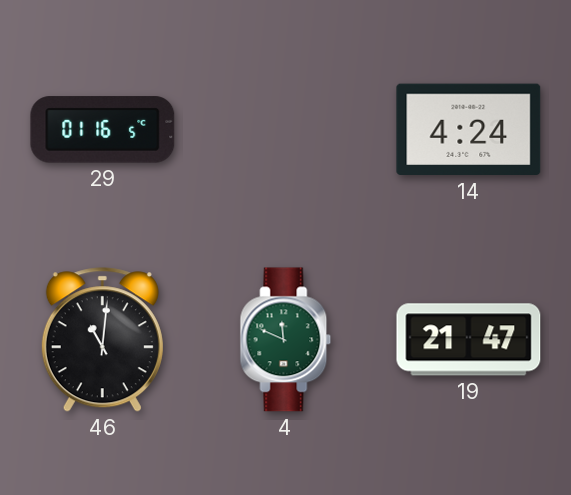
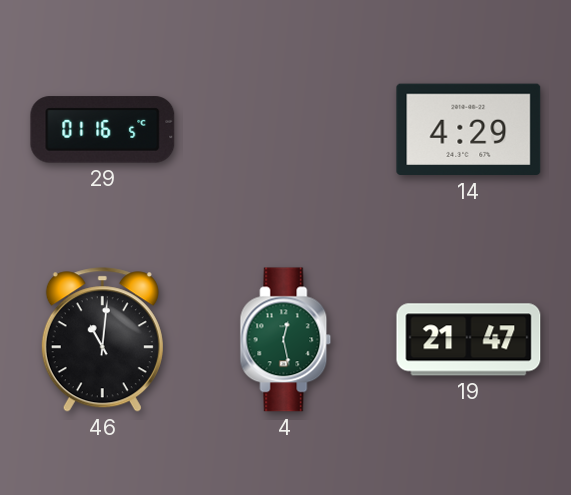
14: 4:24 -> 4:29 (469, 130)
4: 11:49 -> 12:28 (286, 340)
